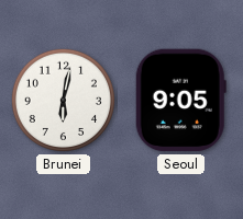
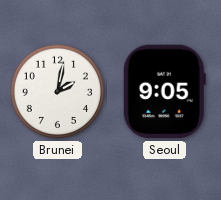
Brunei: 6:02 -> 2:02 (57, 91)
